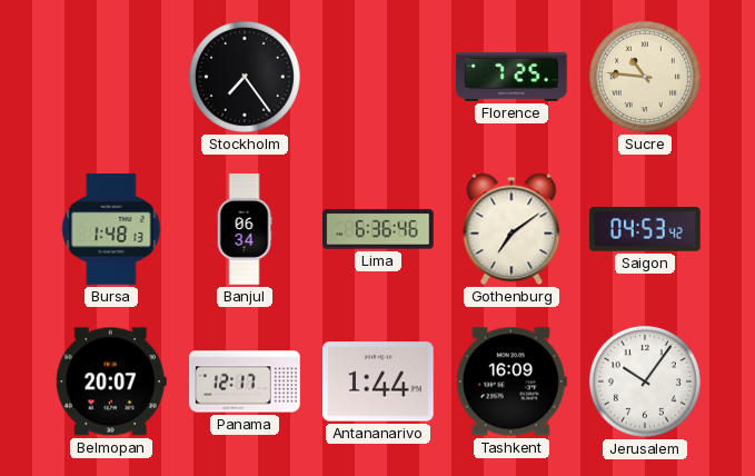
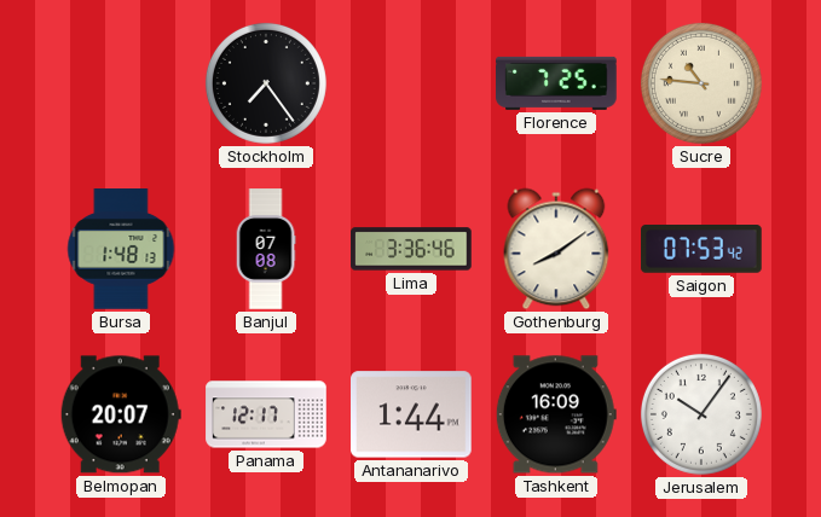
Banjul: 06:34 -> 07:08 (266, 249)
Lima: 6:36 -> 3:36 (411, 249)
Gothenburg: 7:09 -> 8:09 (556, 249)
Saigon: 04:53 -> 07:53 (701, 250)
